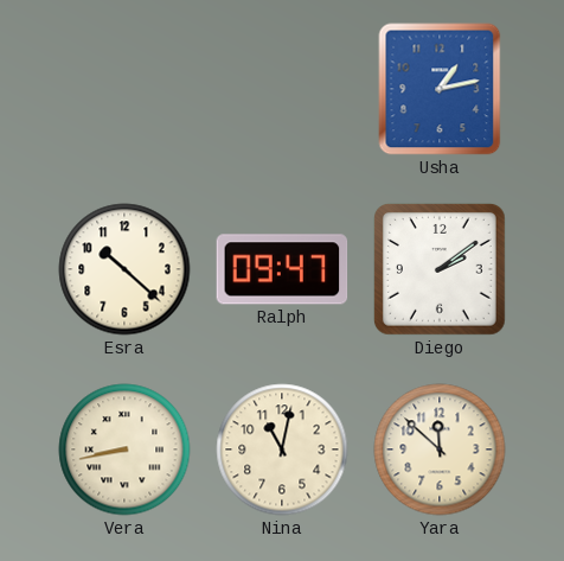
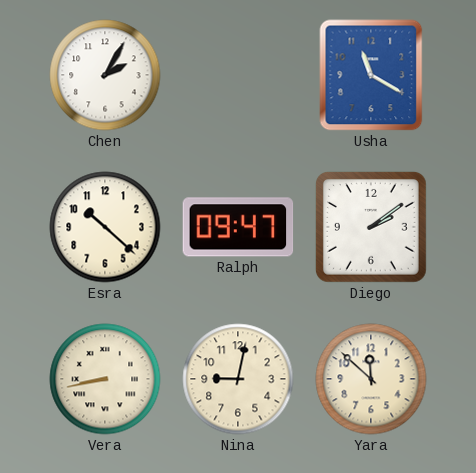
Chen: none -> 2:05 (105, 75)
Usha: 1:13 -> 11:20 (371, 75)
Nina: 11:02 -> 9:02 (238, 379)
